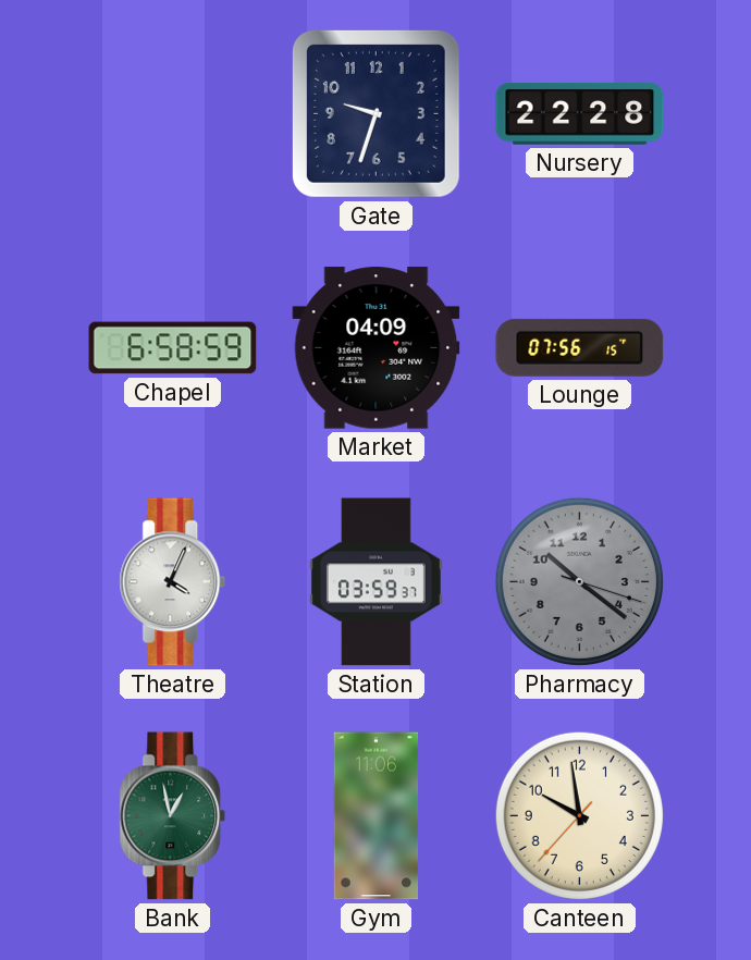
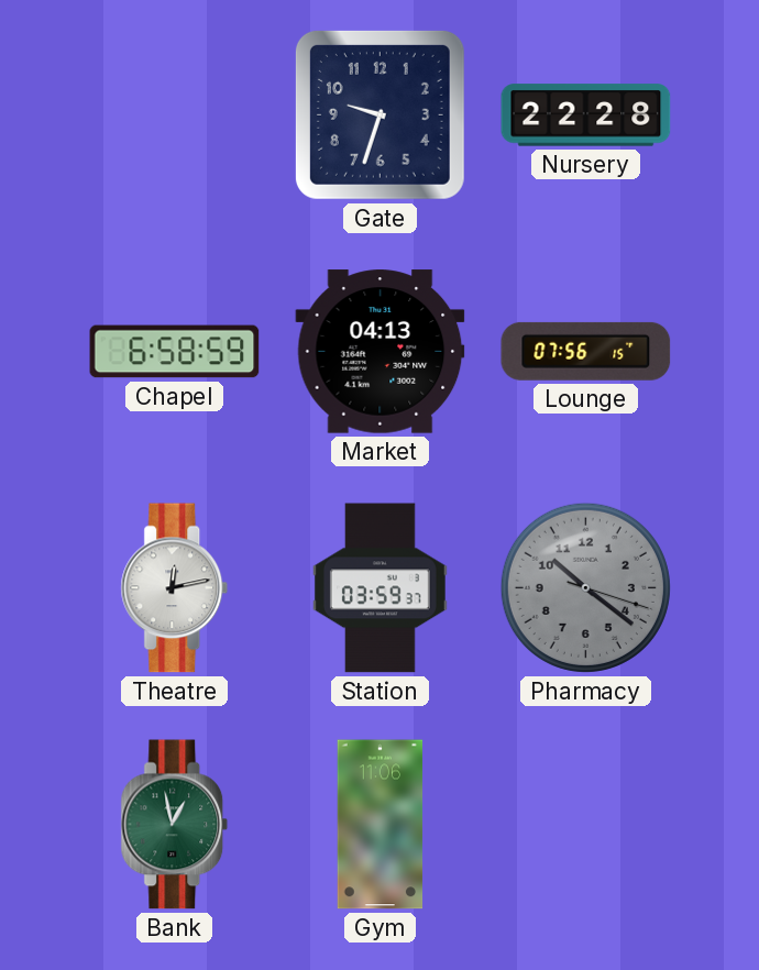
Market: 04:09 -> 04:13 (381, 352)
Theatre: 4:04 -> 12:13 (175, 588)
Canteen: 9:58 -> none (579, 815)
